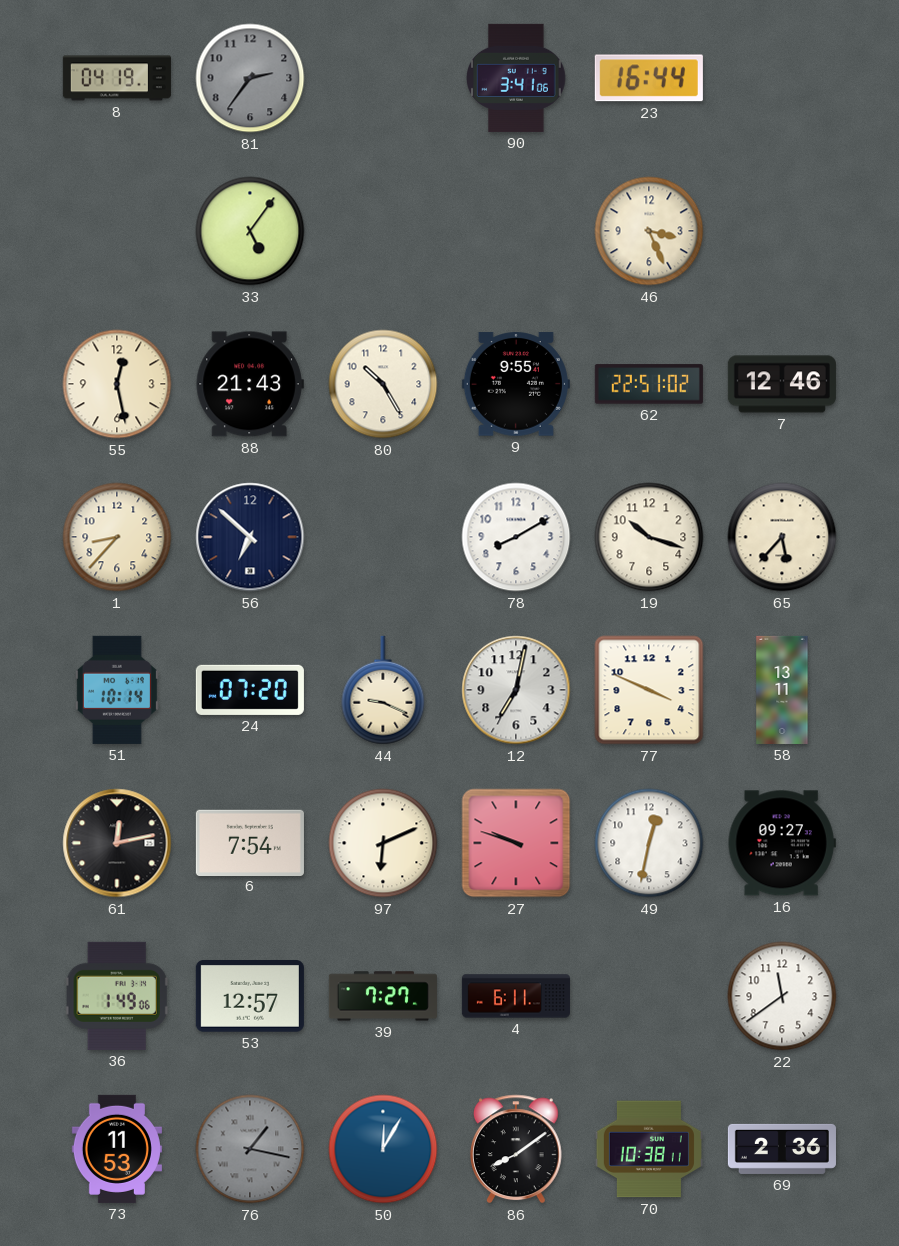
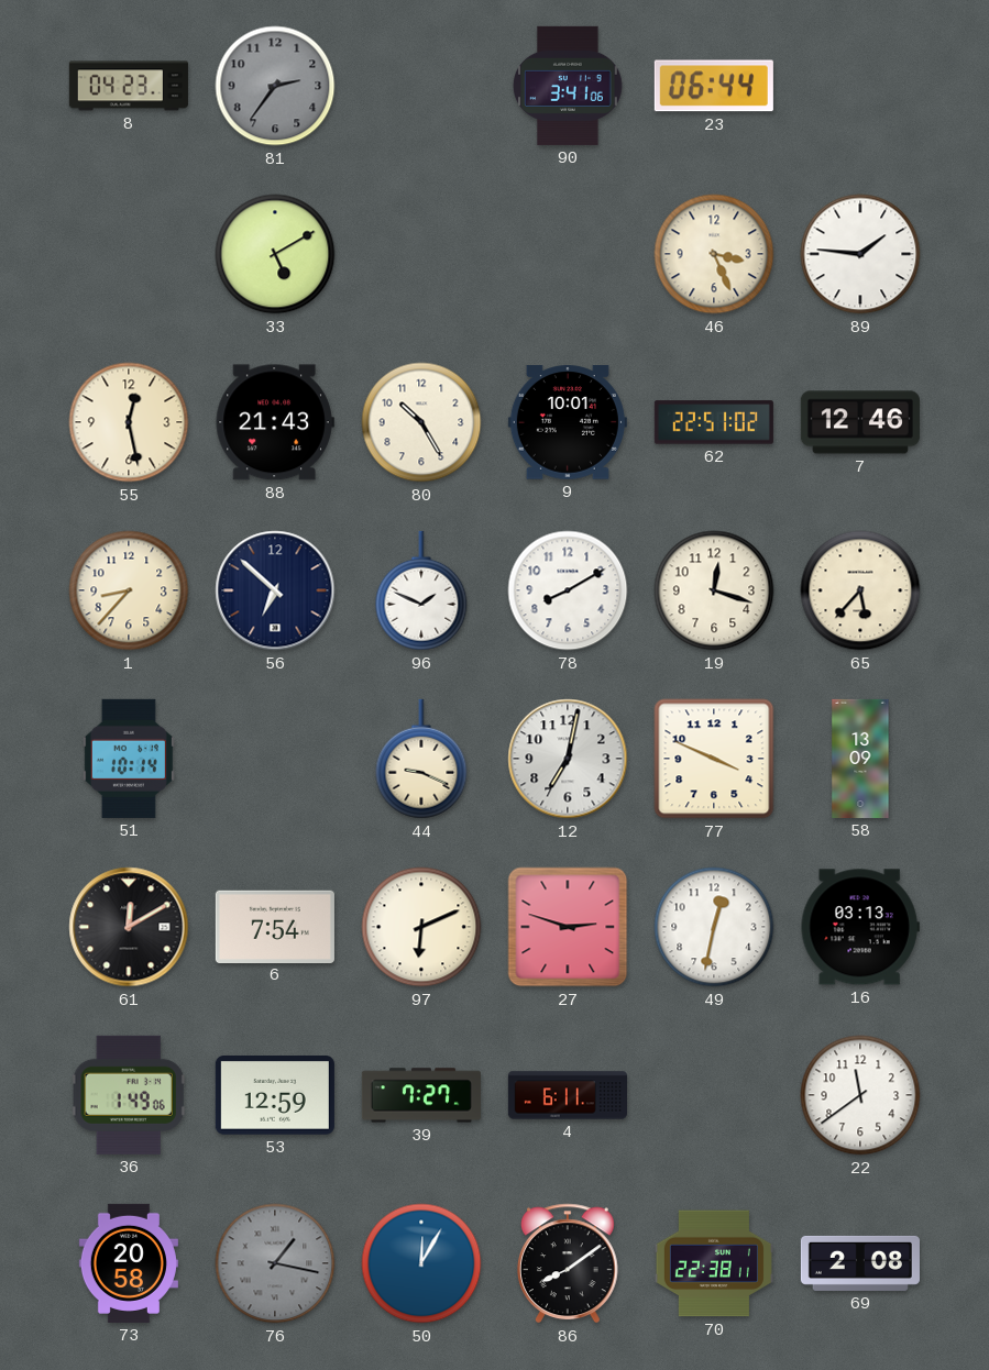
8: 04:19 -> 04:23 (129, 86)
23: 16:44 -> 06:44 (714, 86)
33: 5:06 -> 5:10 (275, 254)
89: none -> 1:46 (860, 254)
9: 9:55 -> 10:01 (568, 422)
96: none -> 1:49 (421, 590)
19: 10:18 -> 12:18 (714, 590)
24: 07:20 -> none (250, 690)
58: 13:11 -> 13:09 (860, 759)
61: 12:13 -> 12:10 (129, 927)
27: 9:48 -> 2:48 (568, 927)
16: 09:27 -> 03:13 (860, 927)
53: 12:57 -> 12:59 (275, 1096)
73: 11:53 -> 20:58 (129, 1263)
70: 10:38 -> 22:38 (714, 1263)
69: 2:36 -> 2:08 (860, 1263)
